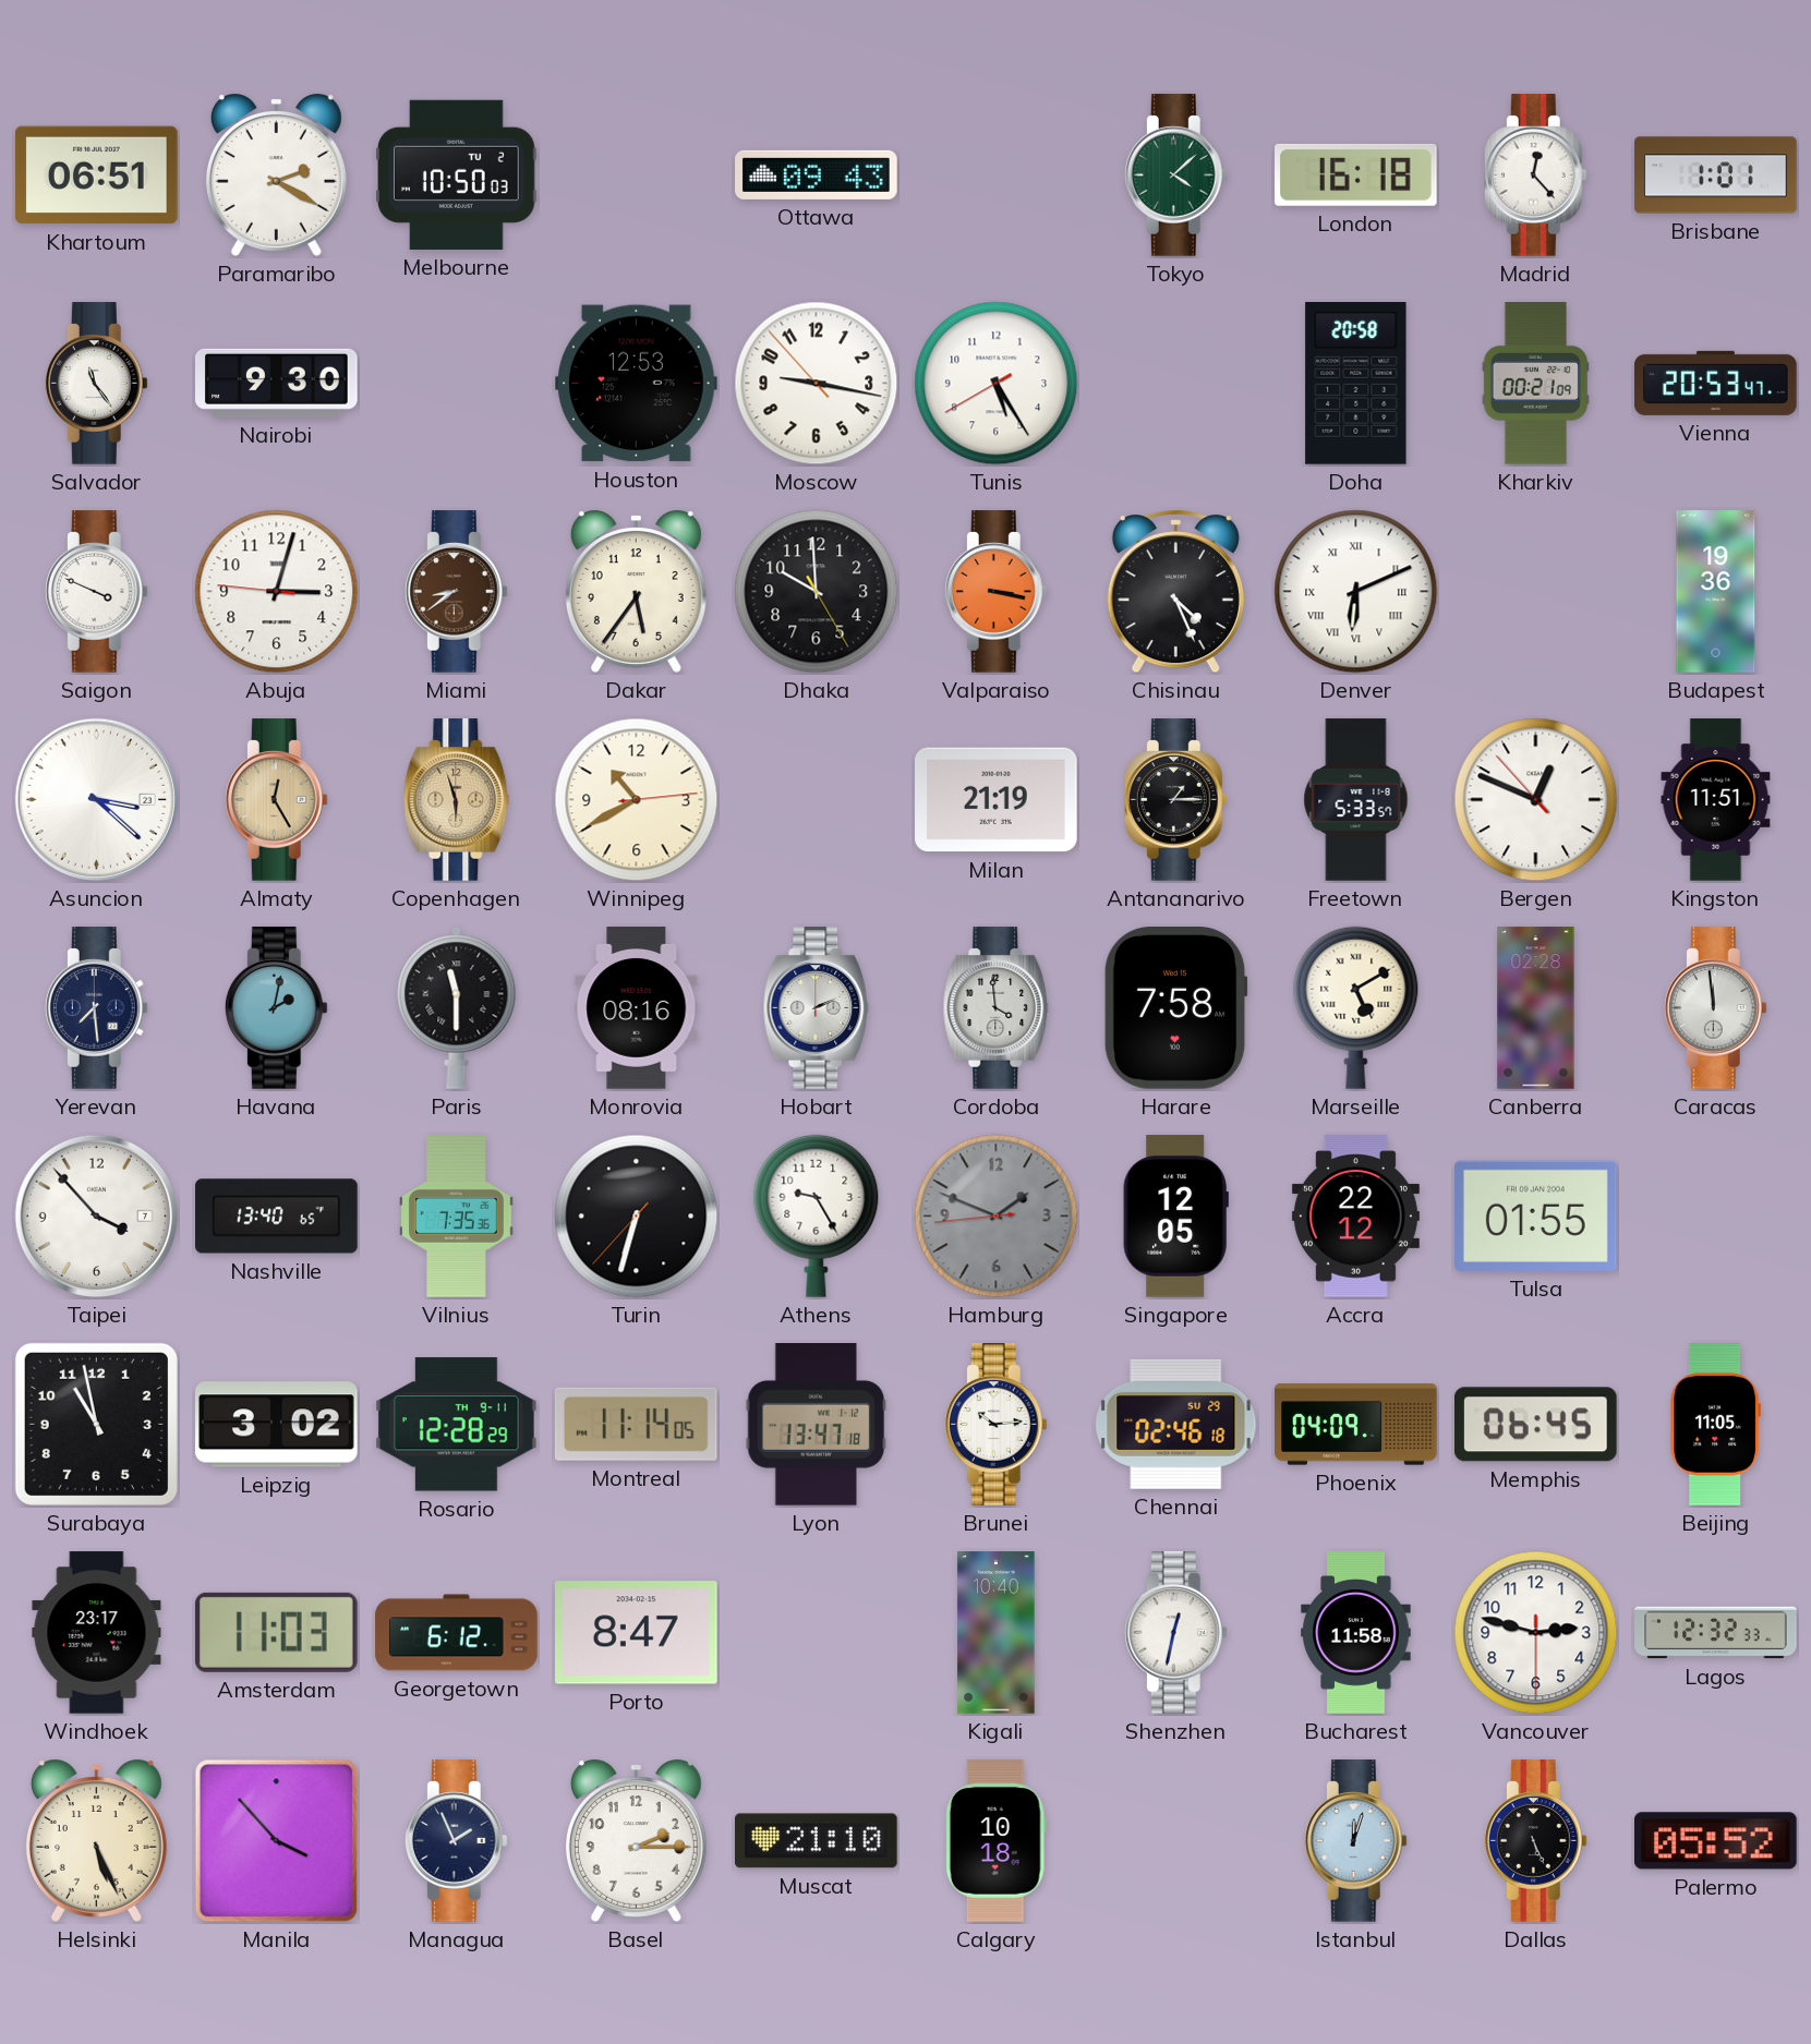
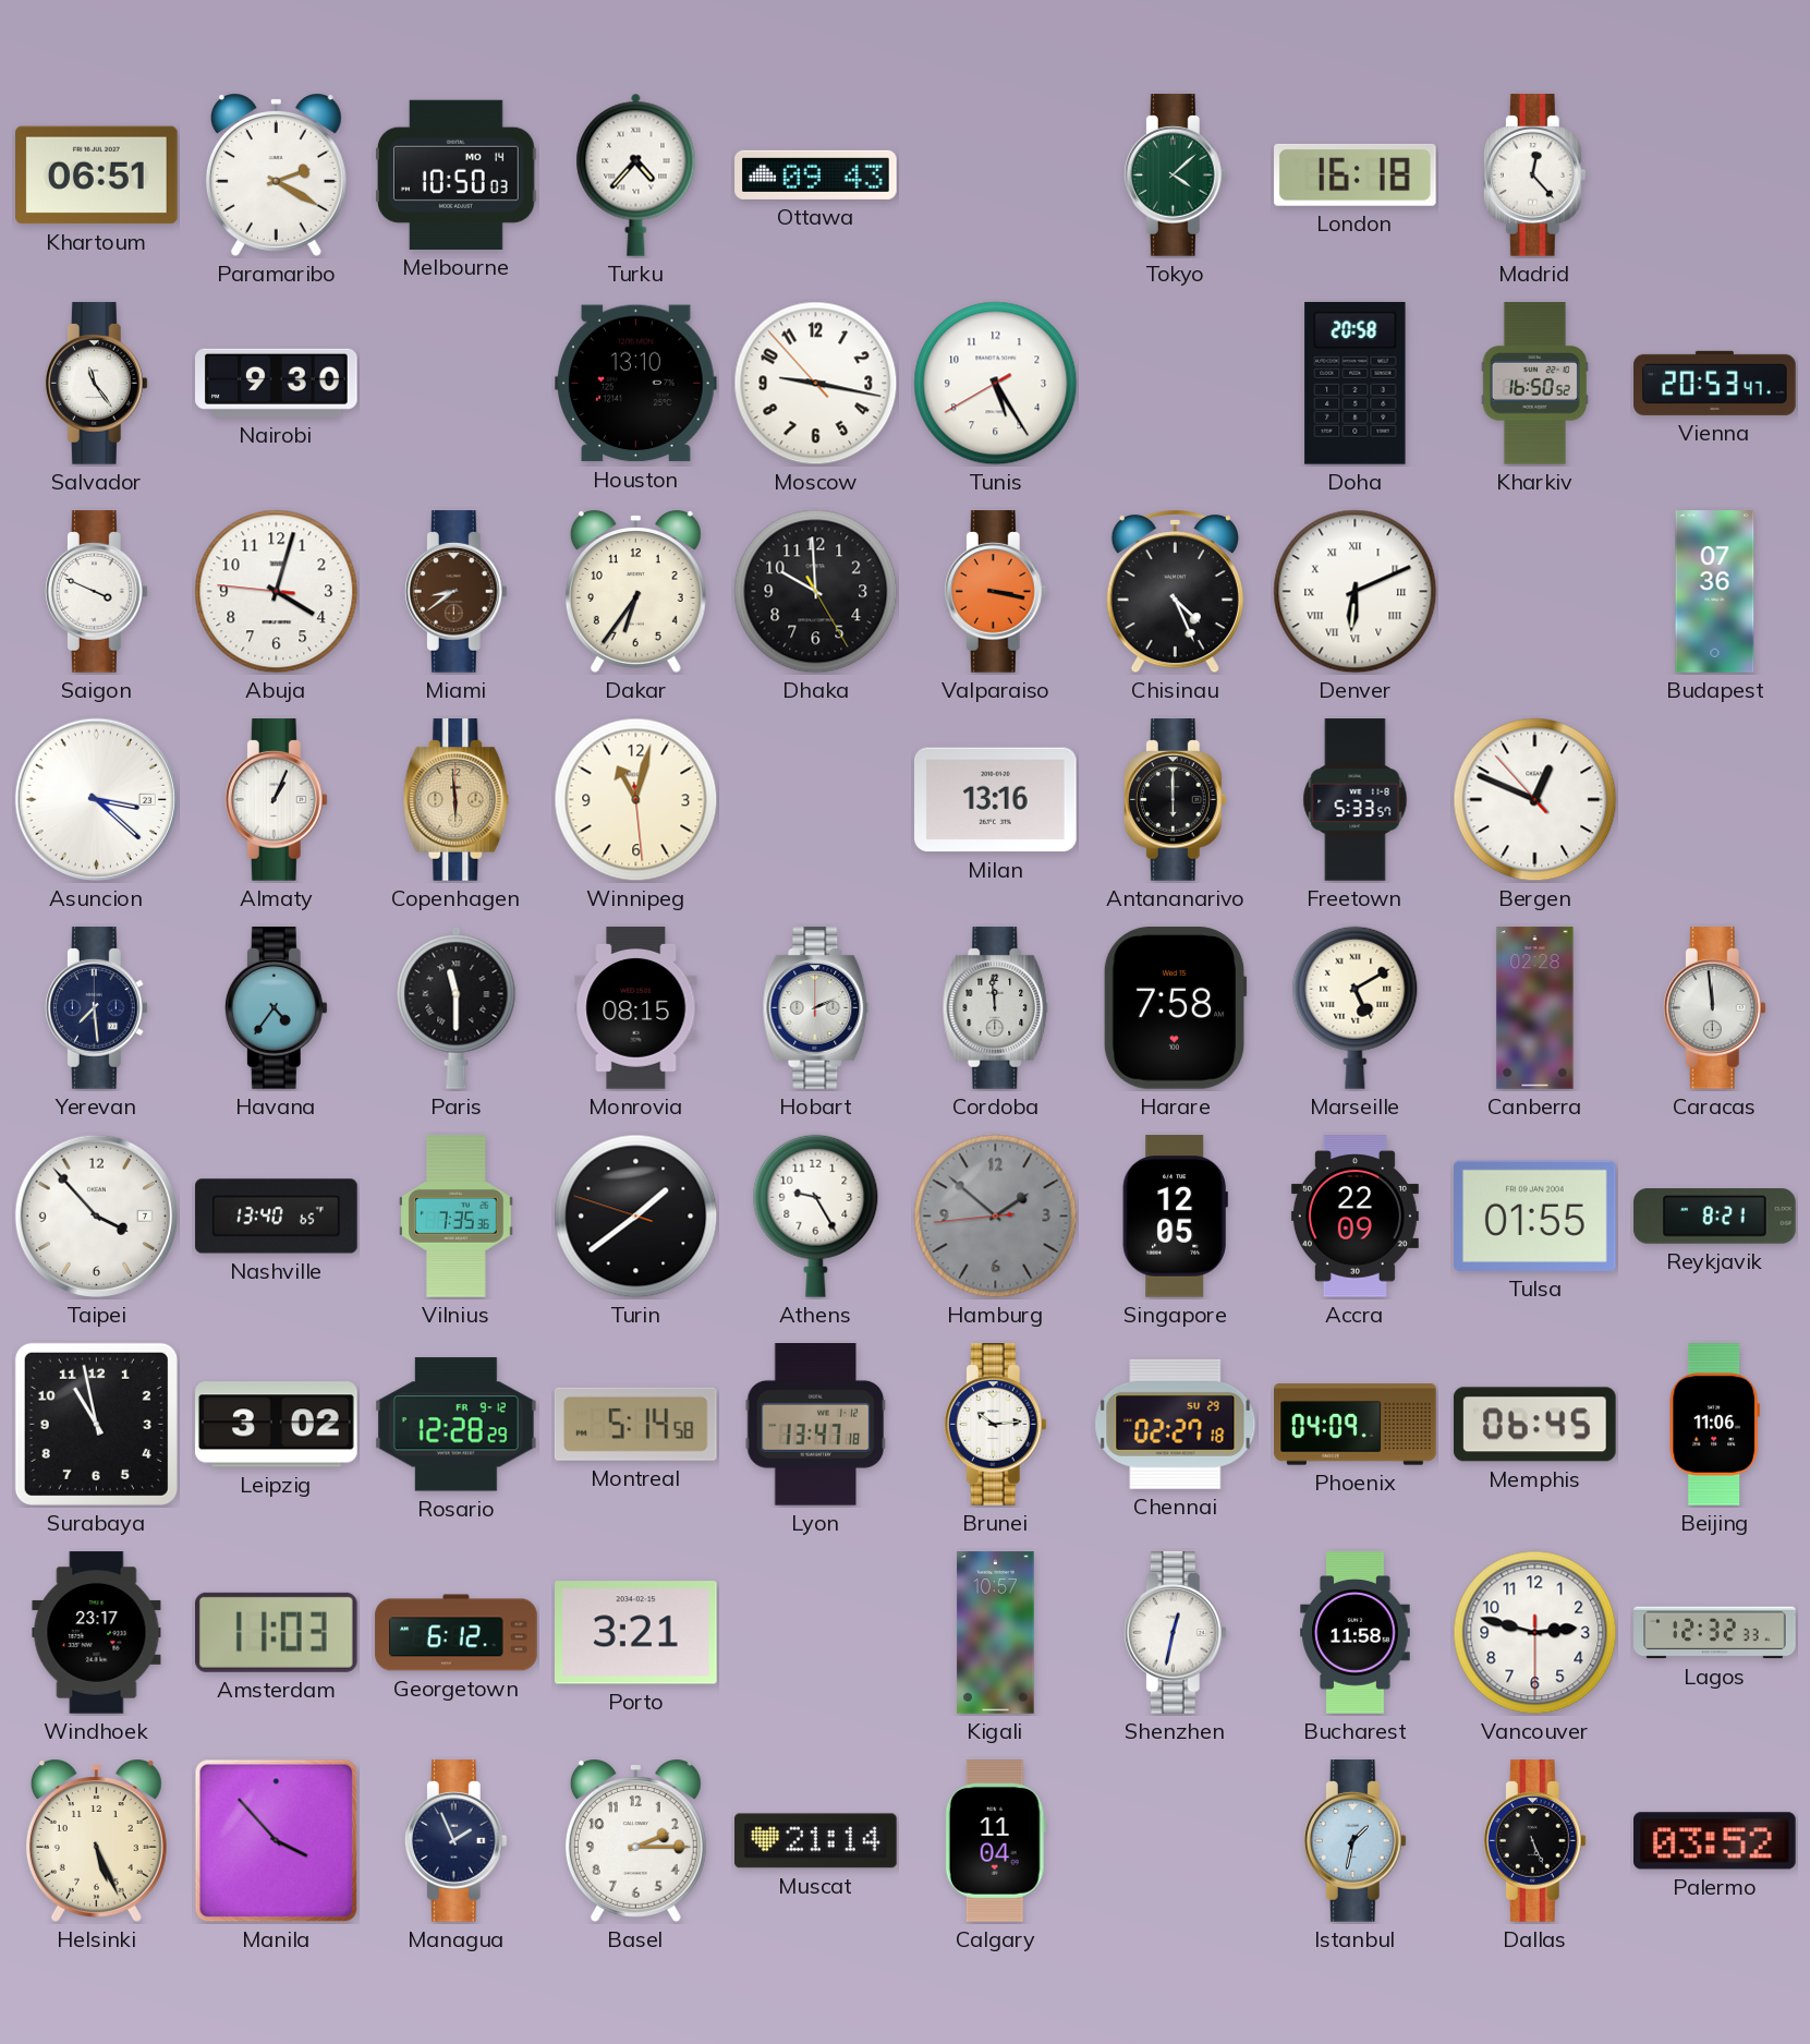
Melbourne date: TU 2 -> MO 14 (457, 174)
Turku: none -> 4:37 (636, 174)
Brisbane: 1:01 -> none (1716, 176)
Houston: 12:53 -> 13:10 (636, 384)
Kharkiv: 00:21 -> 16:50 (1534, 384)
Abuja: 3:02 -> 4:02 (277, 592)
Dakar: 5:36 -> 6:36 (635, 591)
Budapest: 19:36 -> 07:36 (1715, 592)
Almaty: 12:25 -> 1:04 (276, 800)
Almaty dial: champagne -> white (276, 800)
Copenhagen: 5:57 -> 5:59 (457, 800)
Winnipeg: 10:40 -> 11:02 (636, 800)
Milan: 21:19 -> 13:16 (996, 800)
Antananarivo: 1:15 -> 6:00 (1175, 800)
Kingston: 11:51 -> none (1716, 800)
Havana: 2:02 -> 4:36 (276, 1008)
Monrovia: 08:16 -> 08:15 (636, 1008)
Cordoba: 3:59 -> 11:59 (996, 1008)
Turin: 6:32 -> 1:38 (636, 1217)
Hamburg: 1:48 -> 1:51 (996, 1217)
Accra: 22:12 -> 22:09 (1355, 1217)
Reykjavik: none -> 8:21 (1715, 1217)
Rosario date: TH 9-11 -> FR 9-12 (455, 1425)
Montreal: 11:14 -> 5:14 (635, 1424)
Chennai: 02:46 -> 02:27 (1176, 1424)
Beijing: 11:05 -> 11:06 (1714, 1425)
Porto: 8:47 -> 3:21 (636, 1633)
Kigali: 10:40 -> 10:57 (996, 1633)
Muscat: 21:10 -> 21:14 (816, 1841)
Calgary: 10:18 -> 11:04 (995, 1841)
Istanbul: 12:03 -> 1:32 (1355, 1841)
Palermo: 05:52 -> 03:52 (1715, 1841)
